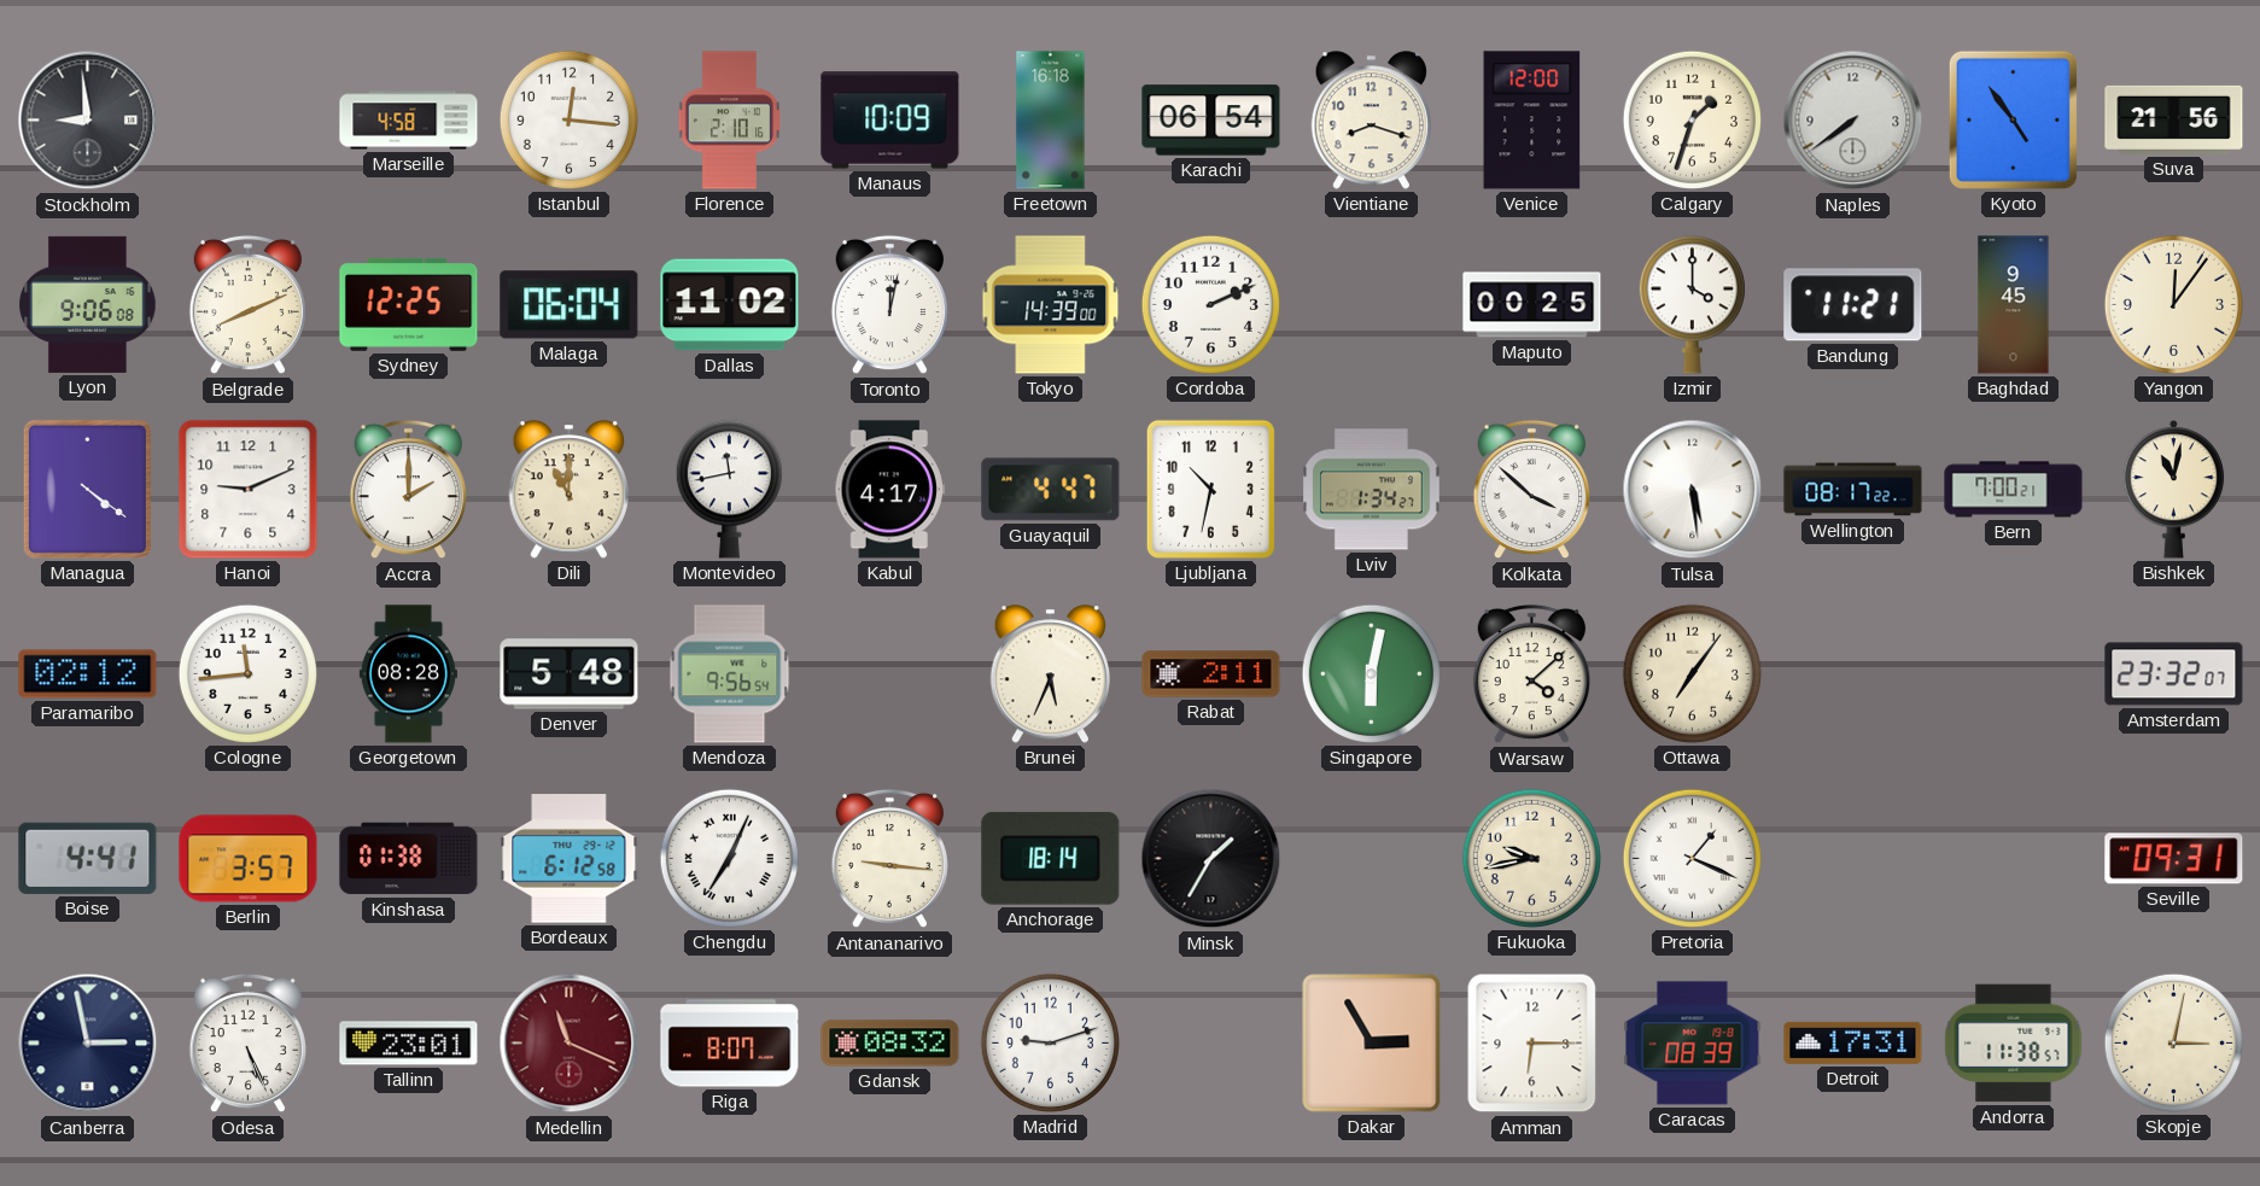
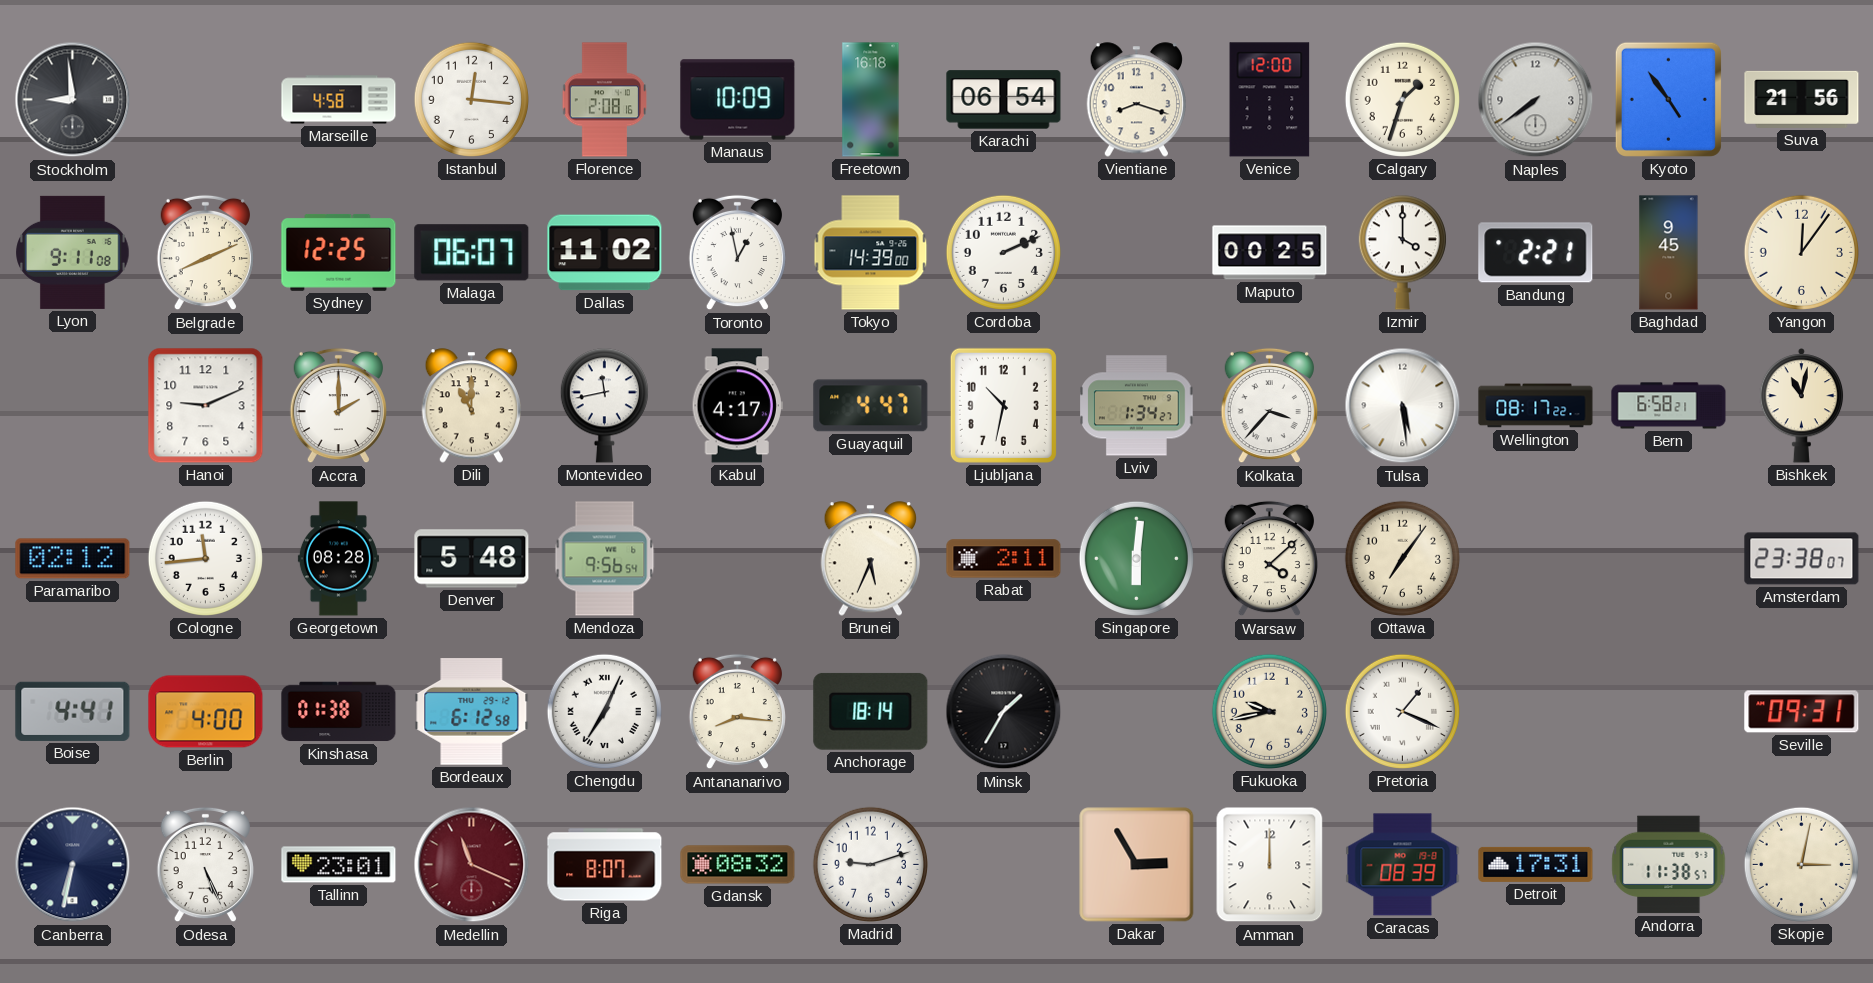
Florence: 2:10 -> 2:08 (604, 100)
Lyon: 9:06 -> 9:11 (73, 252)
Malaga: 06:04 -> 06:07 (472, 253)
Toronto: 12:02 -> 12:58 (737, 253)
Bandung: 11:21 -> 2:21 (1536, 253)
Managua: 4:21 -> none (87, 489)
Kolkata: 3:52 -> 3:37 (1269, 406)
Bern: 7:00 -> 6:58 (1669, 406)
Singapore: 6:02 -> 6:01 (1136, 558)
Amsterdam: 23:32 -> 23:38 (1802, 559)
Berlin: 3:57 -> 4:00 (206, 712)
Antananarivo: 9:16 -> 8:16 (737, 712)
Canberra: 2:58 -> 6:32 (73, 865)
Amman: 6:15 -> 12:00 (1270, 865)
